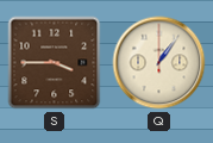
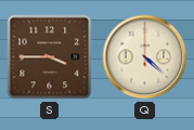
Q: 1:06 -> 4:22 (145, 57)
